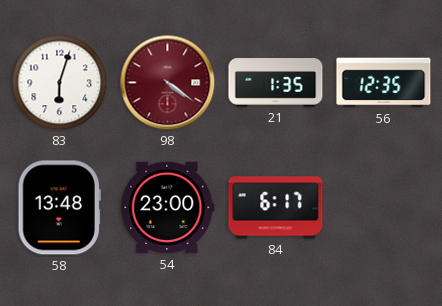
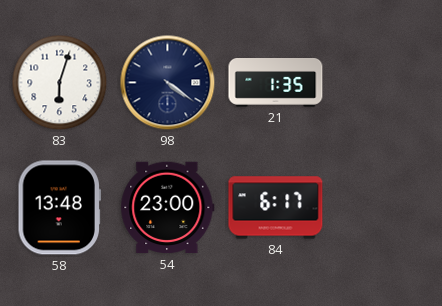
98 dial: burgundy -> navy (168, 83)
56: 12:35 -> none (384, 83)
